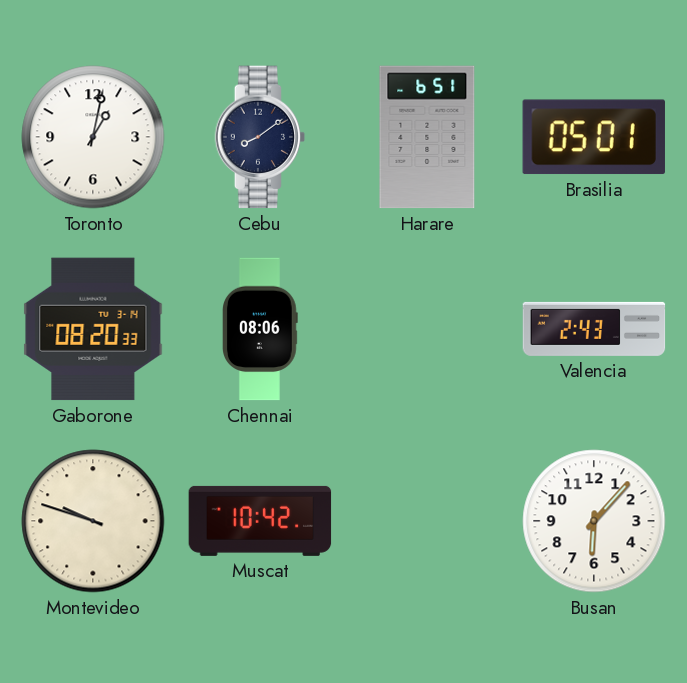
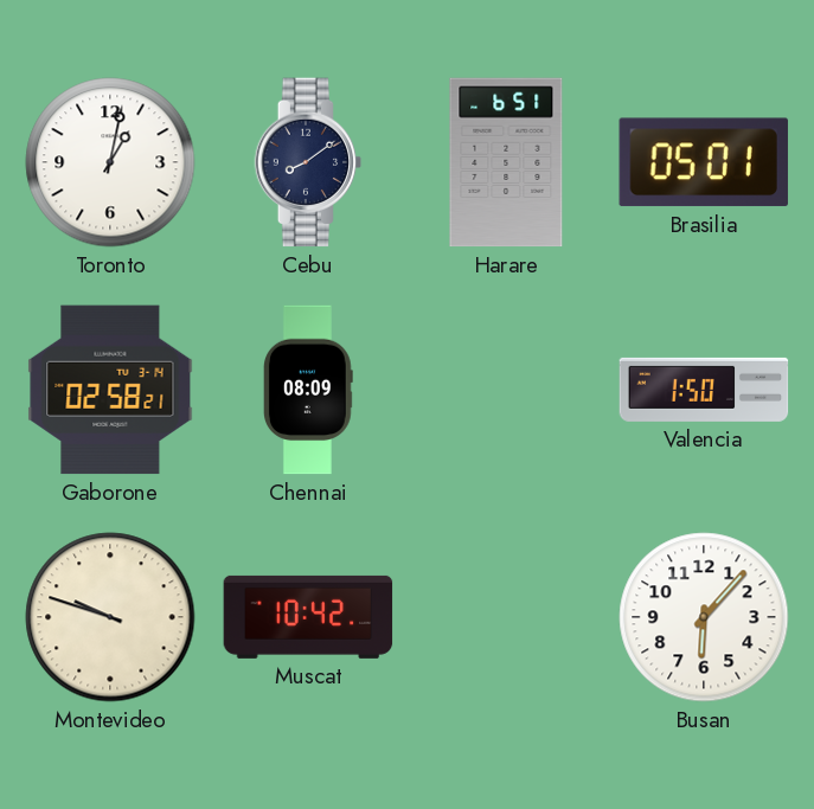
Gaborone: 08:20 -> 02:58 (110, 390)
Chennai: 08:06 -> 08:09 (309, 390)
Valencia: 2:43 -> 1:50 (704, 390)
